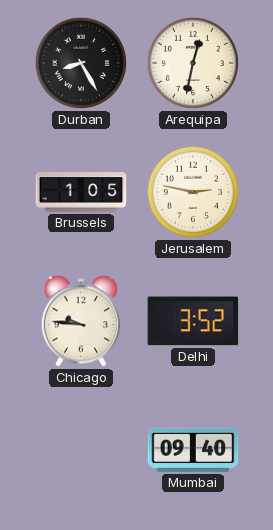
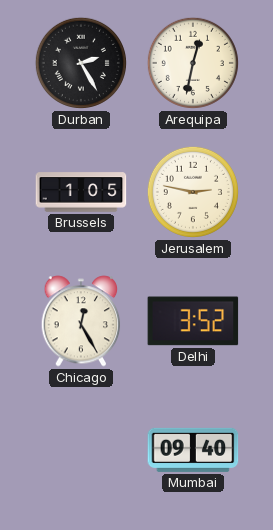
Durban: 8:25 -> 2:25 (81, 63)
Chicago: 9:46 -> 12:25 (81, 321)
